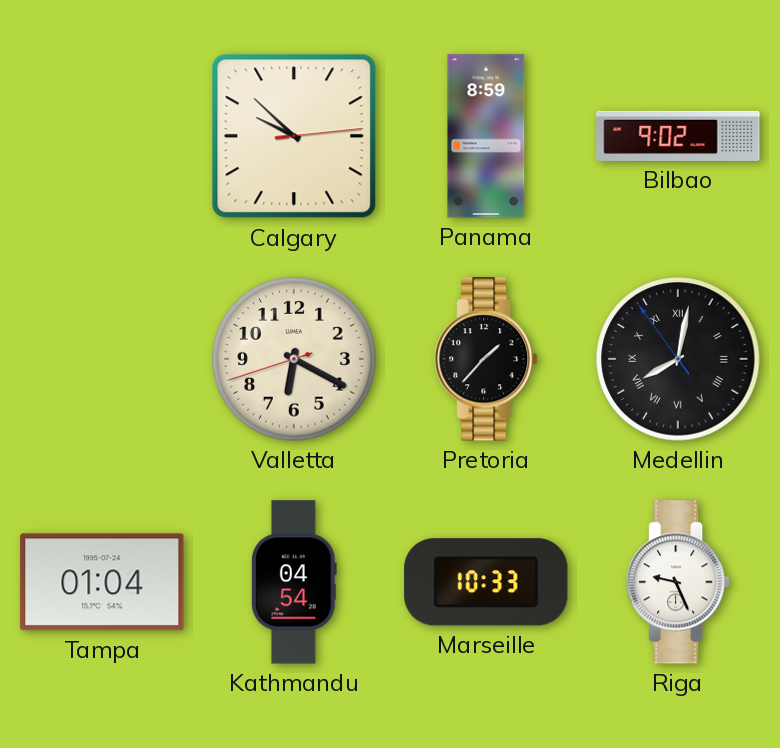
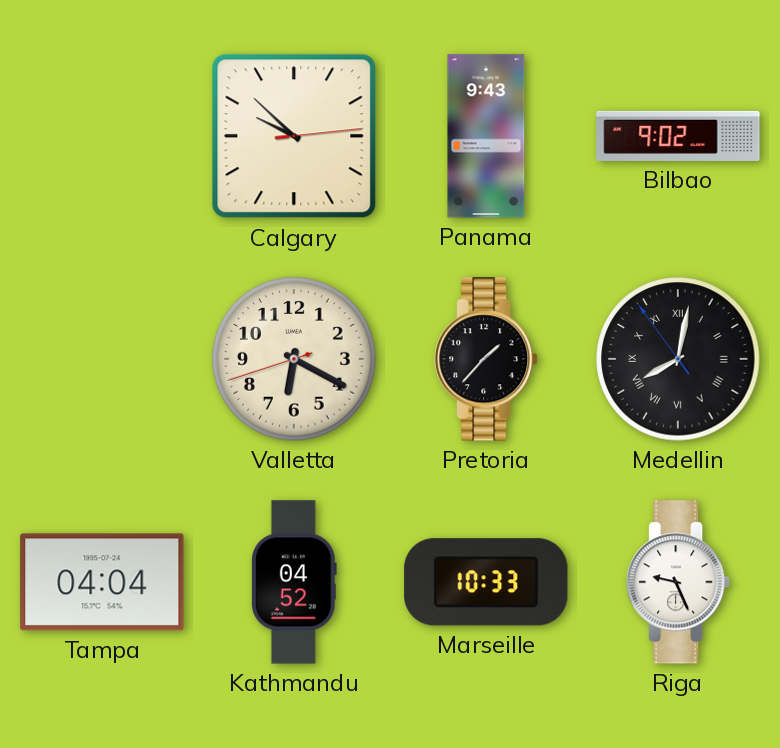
Panama: 8:59 -> 9:43 (486, 136)
Tampa: 01:04 -> 04:04 (102, 582)
Kathmandu: 04:54 -> 04:52 (294, 582)
